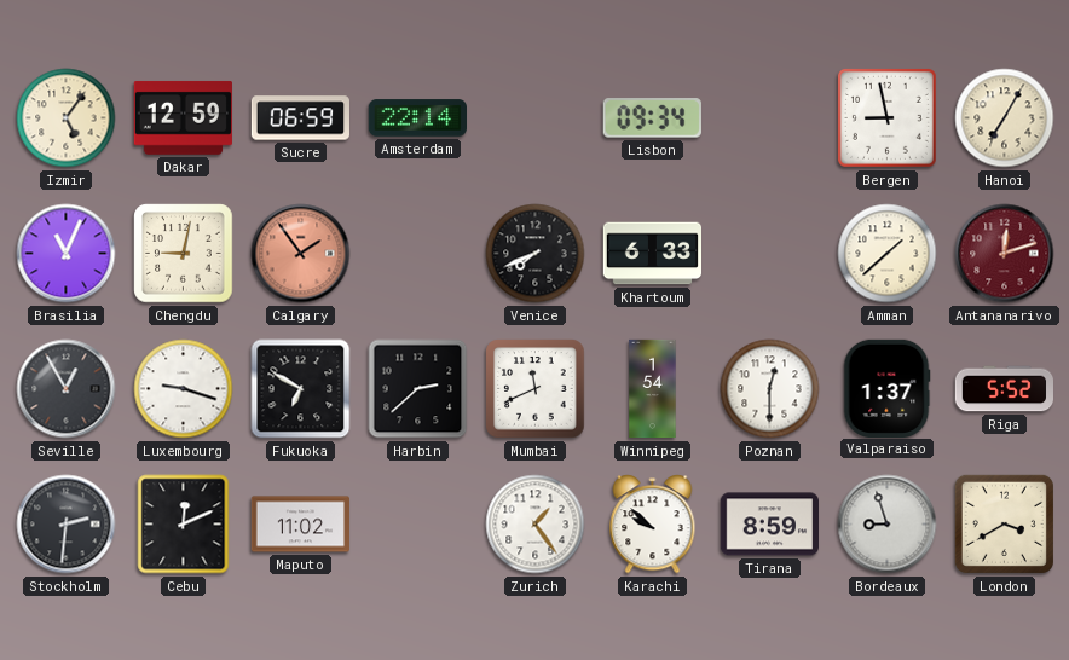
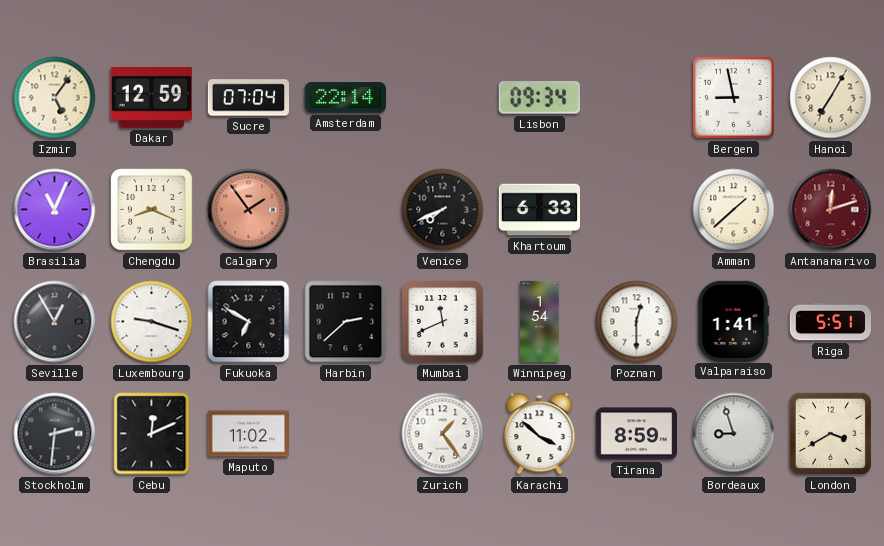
Sucre: 06:59 -> 07:04 (248, 98)
Chengdu: 9:02 -> 8:19 (152, 210)
Valparaiso: 1:37 -> 1:41 (733, 321)
Riga: 5:52 -> 5:51 (830, 322)
Karachi: 9:52 -> 3:52 (540, 434)
